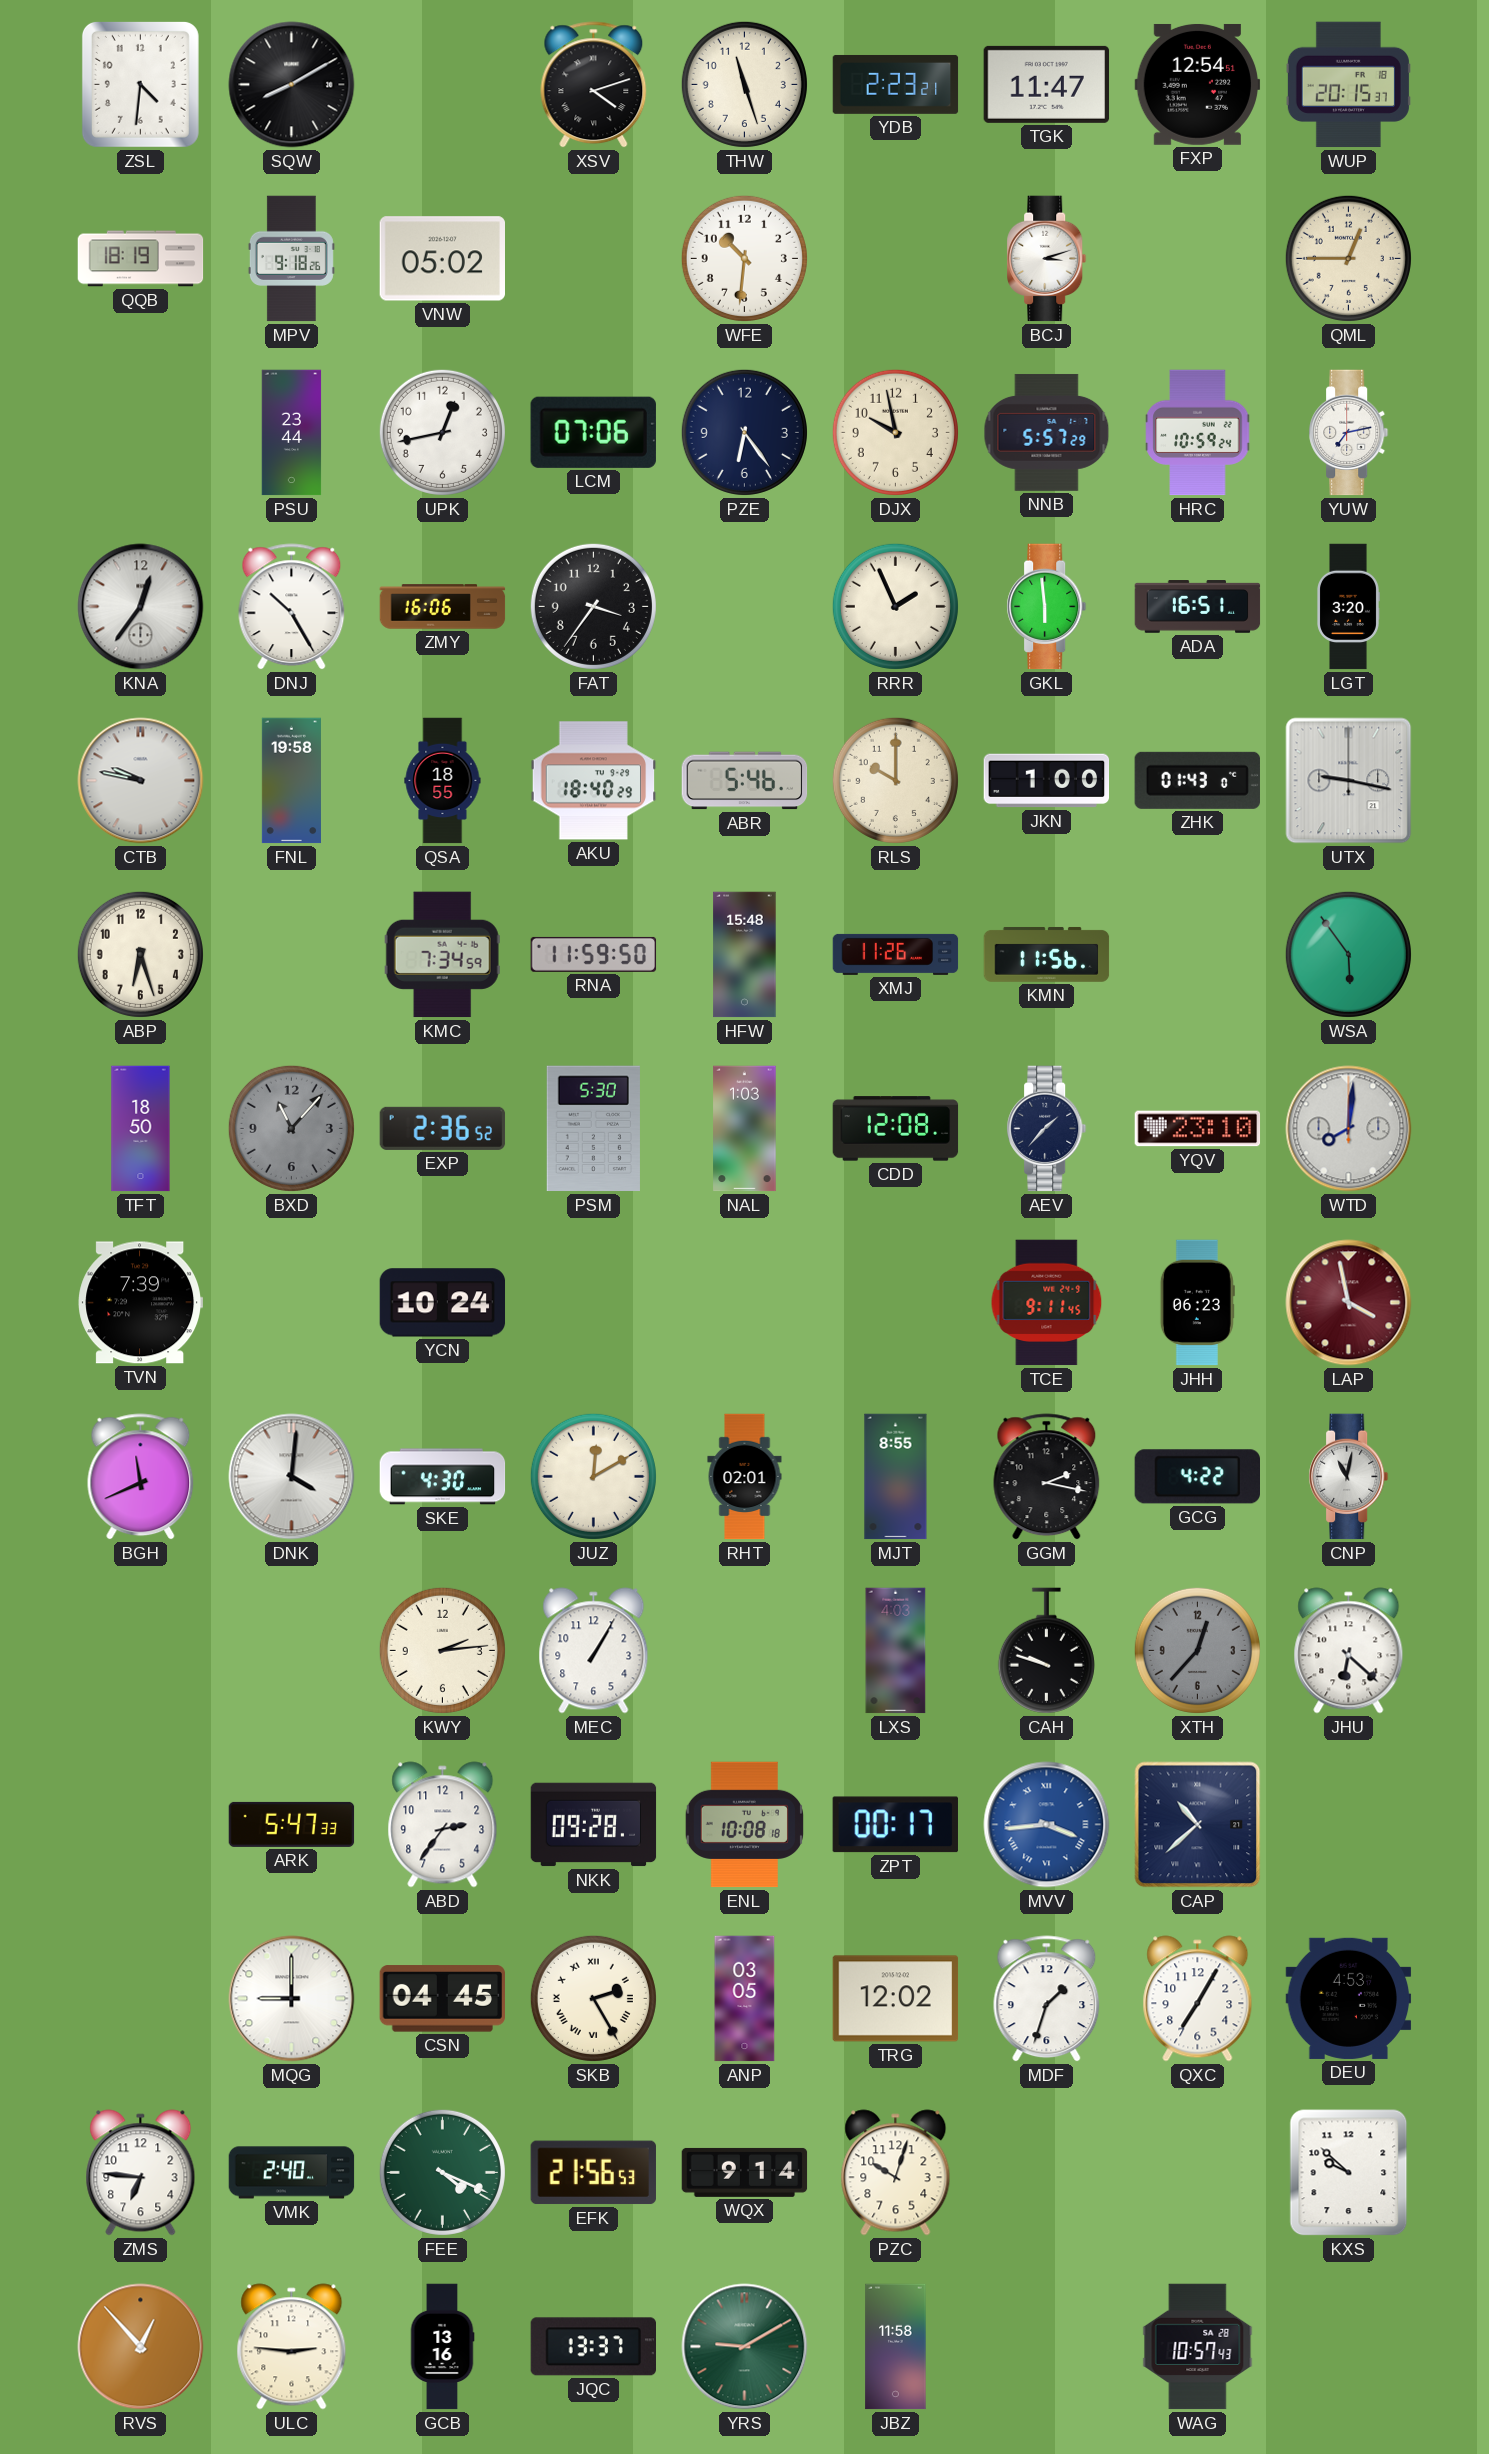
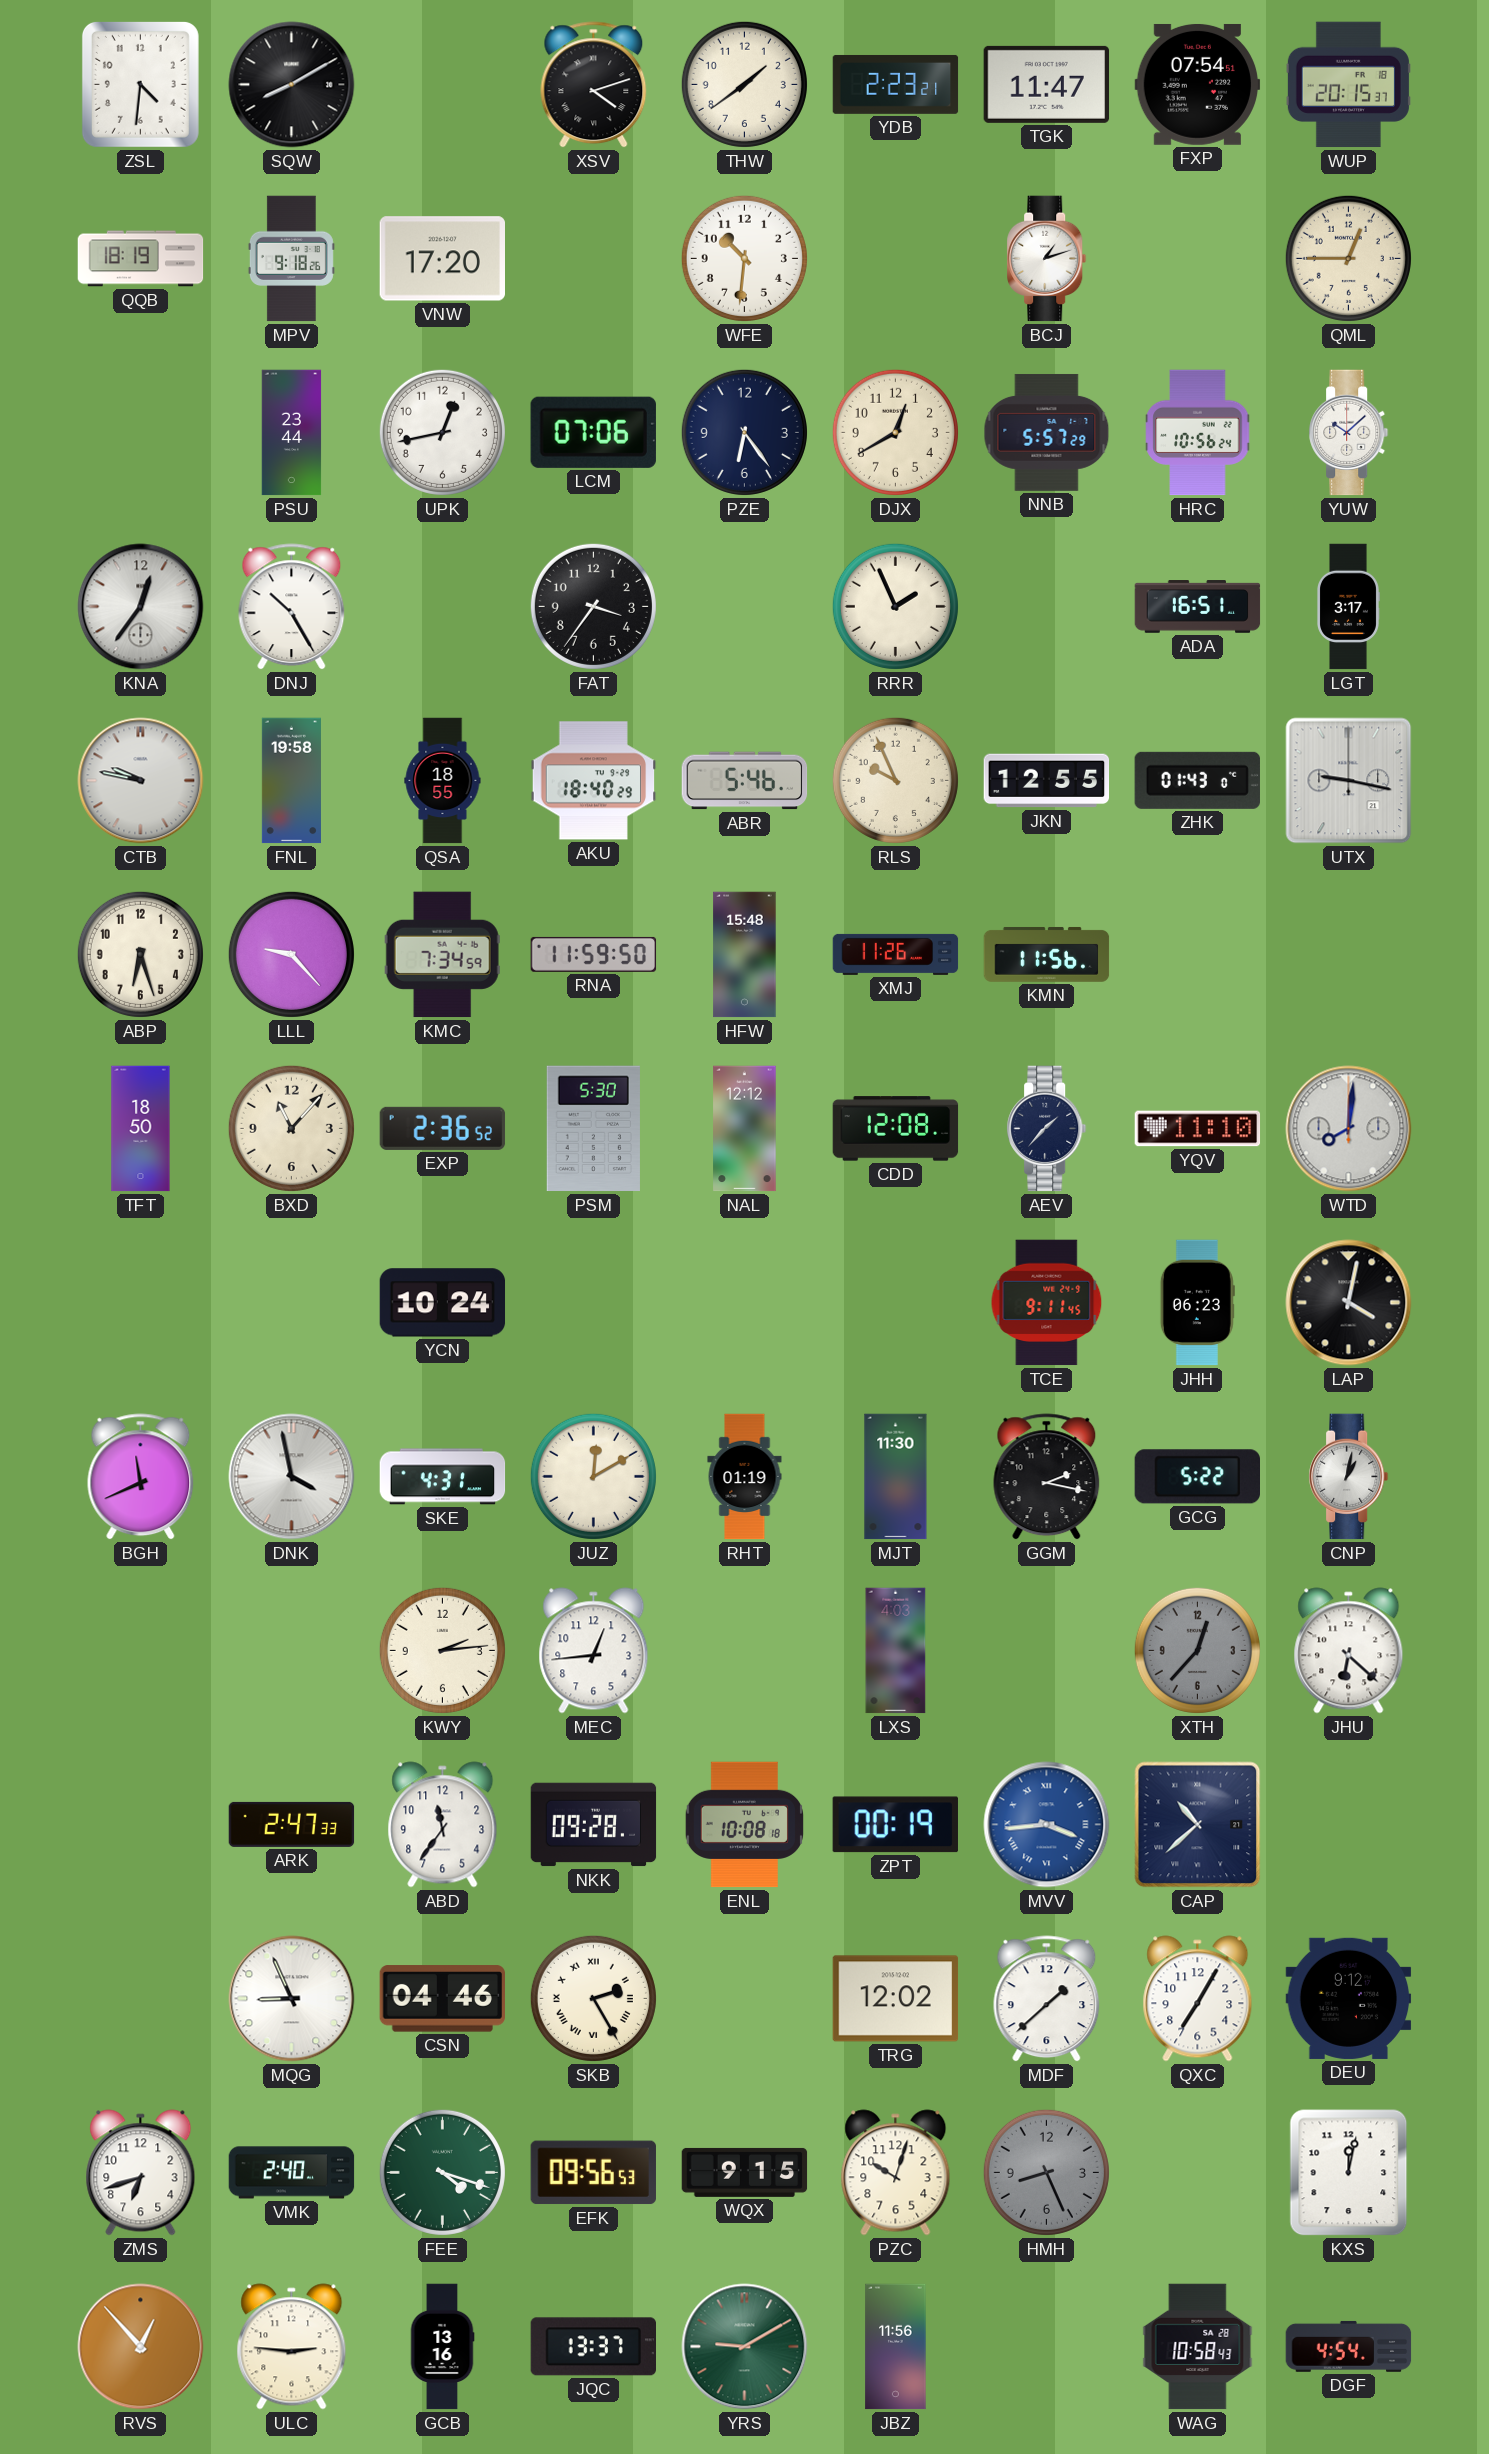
THW: 11:27 -> 1:39 (744, 84)
FXP: 12:54 -> 07:54 (1198, 84)
VNW: 05:02 -> 17:20 (442, 259)
BCJ: 3:12 -> 1:12 (1047, 259)
DJX: 9:58 -> 12:40 (895, 432)
HRC: 10:59 -> 10:56 (1198, 433)
YUW: 7:13 -> 10:08 (1349, 433)
ZMY: 16:06 -> none (443, 607)
GKL: 5:59 -> none (1047, 607)
LGT: 3:20 -> 3:17 (1349, 607)
RLS: 10:00 -> 9:56 (895, 780)
JKN: 1:00 -> 12:55 (1047, 781)
LLL: none -> 9:23 (291, 954)
WSA: 5:54 -> none (1348, 954)
BXD dial: grey -> cream (291, 1128)
NAL: 1:03 -> 12:12 (745, 1129)
YQV: 23:10 -> 11:10 (1198, 1129)
TVN: 7:39 -> none (140, 1303)
LAP: 3:58 -> 4:02 (1349, 1303)
LAP dial: burgundy -> black (1349, 1303)
DNK: 4:01 -> 3:58 (292, 1477)
SKE: 4:30 -> 4:31 (443, 1477)
RHT: 02:01 -> 01:19 (745, 1477)
MJT: 8:55 -> 11:30 (896, 1477)
GCG: 4:22 -> 5:22 (1197, 1477)
CNP: 11:02 -> 1:02 (1349, 1477)
MEC: 1:05 -> 12:44 (594, 1651)
CAH: 9:48 -> none (1046, 1651)
ARK: 5:47 -> 2:47 (292, 1824)
ABD: 2:36 -> 11:36 (443, 1825)
ZPT: 00:17 -> 00:19 (895, 1825)
MQG: 9:00 -> 8:56 (292, 1999)
CSN: 04:45 -> 04:46 (442, 1999)
ANP: 03:05 -> none (745, 1999)
MDF: 1:33 -> 1:38 (1047, 1999)
DEU: 4:53 -> 9:12 (1349, 1998)
ZMS: 6:46 -> 6:42 (141, 2173)
FEE: 4:19 -> 4:18 (442, 2172)
EFK: 21:56 -> 09:56 (593, 2173)
WQX: 9:14 -> 9:15 (745, 2172)
HMH: none -> 8:26 (1046, 2172)
KXS: 9:52 -> 12:02 (1349, 2173)
JBZ: 11:58 -> 11:56 (896, 2347)
WAG: 10:57 -> 10:58 (1198, 2347)
DGF: none -> 4:54 (1349, 2346)
